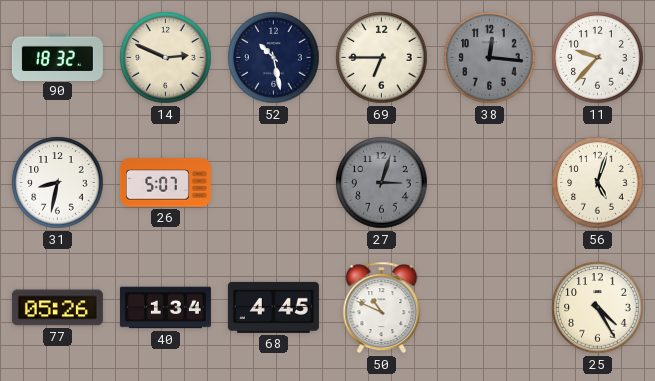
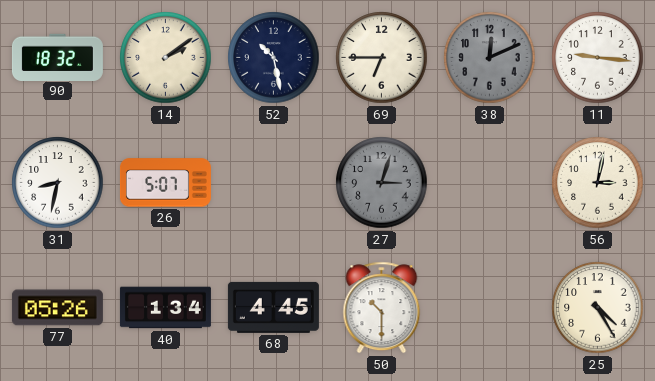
14: 2:49 -> 2:09 (166, 58)
38: 12:16 -> 12:11 (490, 58)
11: 9:37 -> 9:16 (598, 58)
56: 5:03 -> 3:02 (598, 183)
50: 10:49 -> 10:30 (382, 308)
